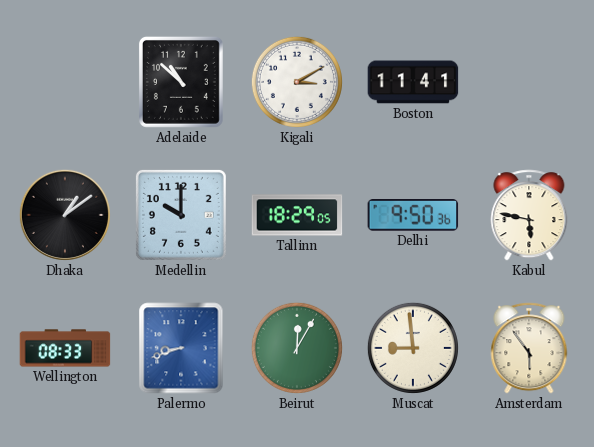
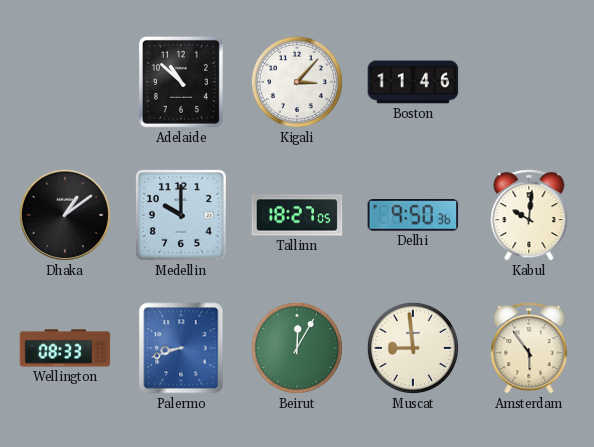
Kigali: 3:10 -> 3:07 (297, 82)
Boston: 11:41 -> 11:46 (413, 82)
Tallinn: 18:29 -> 18:27 (297, 215)
Kabul: 5:47 -> 10:01 (529, 215)
